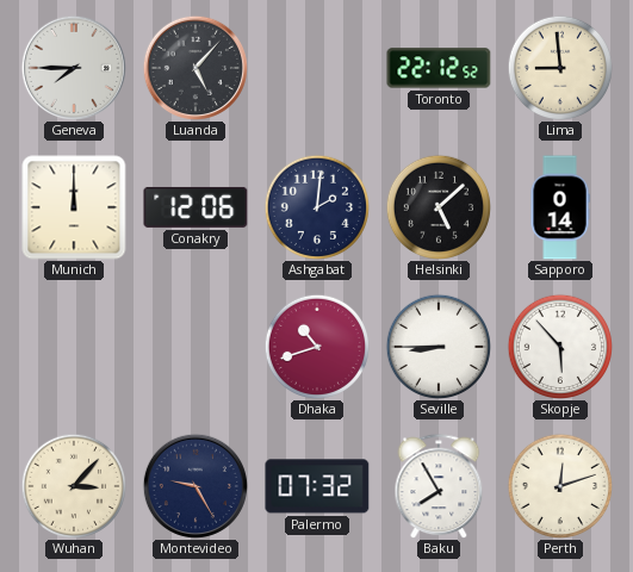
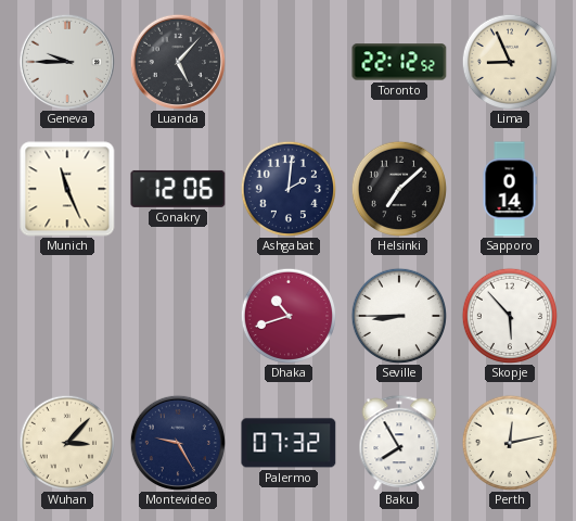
Geneva: 7:45 -> 9:45 (67, 62)
Lima: 8:59 -> 8:56 (509, 61)
Munich: 12:00 -> 11:26 (67, 189)
Helsinki: 5:08 -> 7:08 (398, 188)
Perth: 12:12 -> 12:13 (509, 442)
